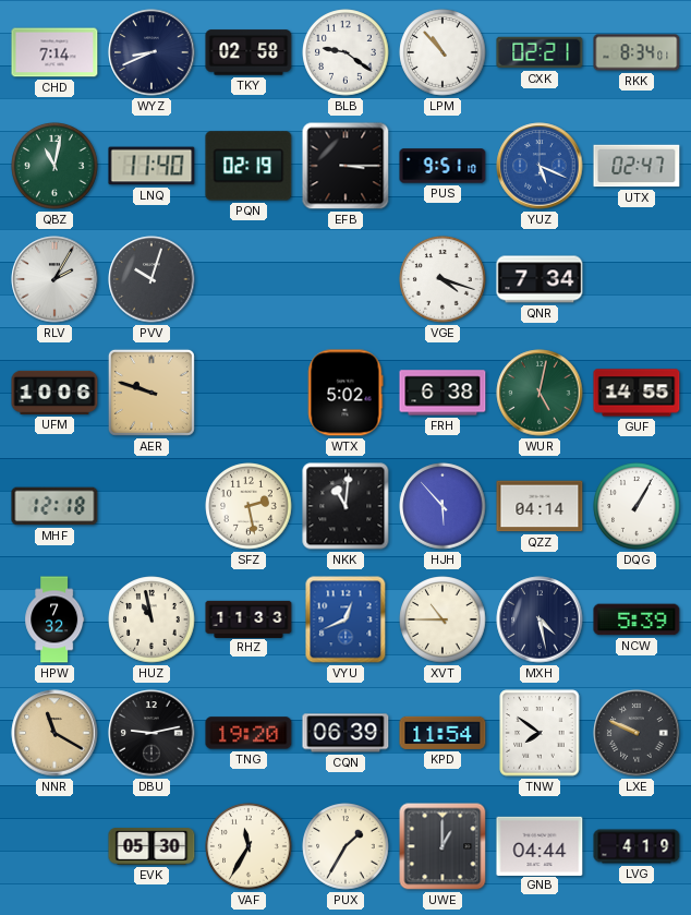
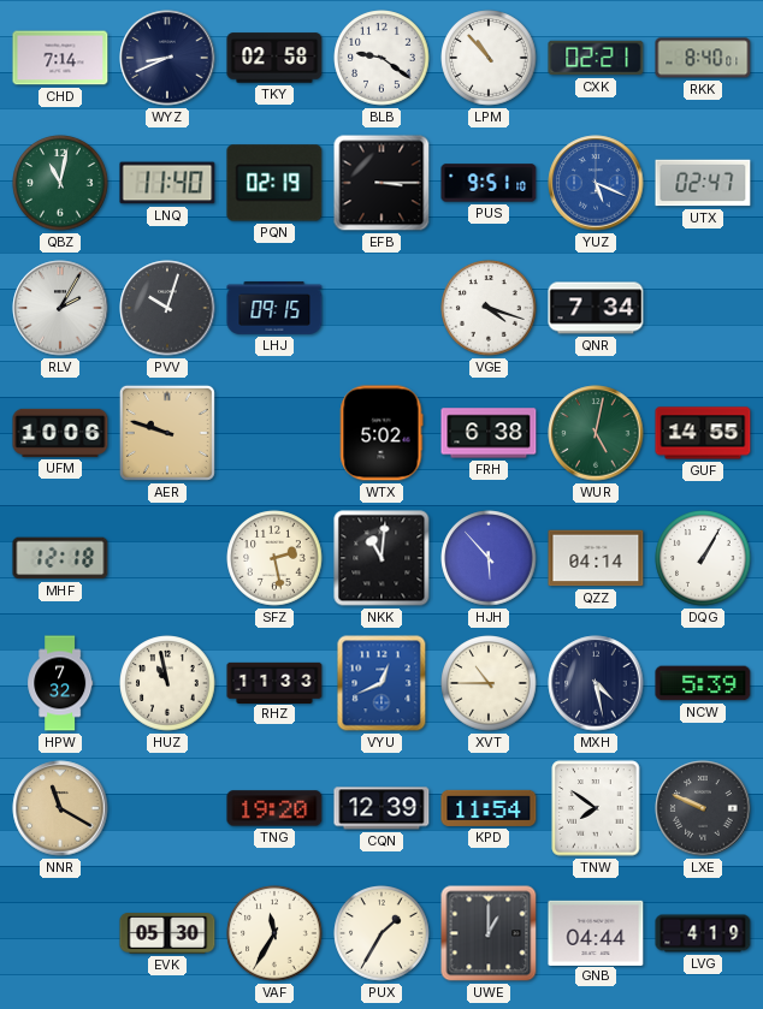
RKK: 8:34 -> 8:40 (703, 58)
LHJ: none -> 09:15 (274, 308)
DBU: 9:13 -> none (151, 733)
CQN: 06:39 -> 12:39 (381, 808)
